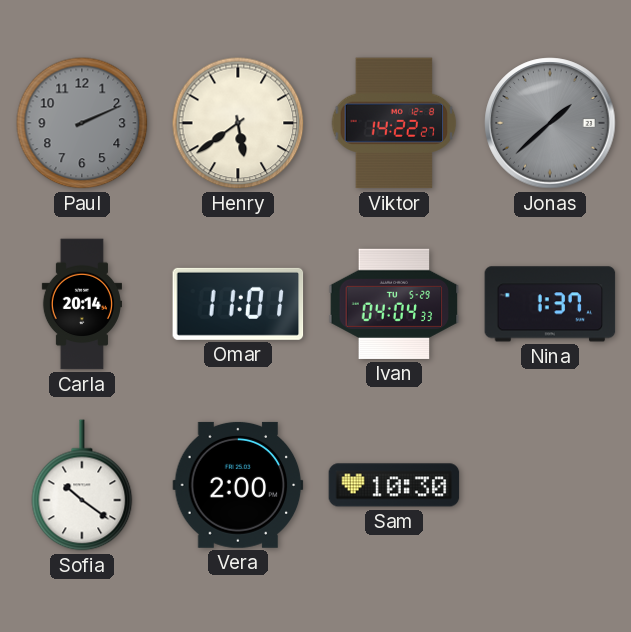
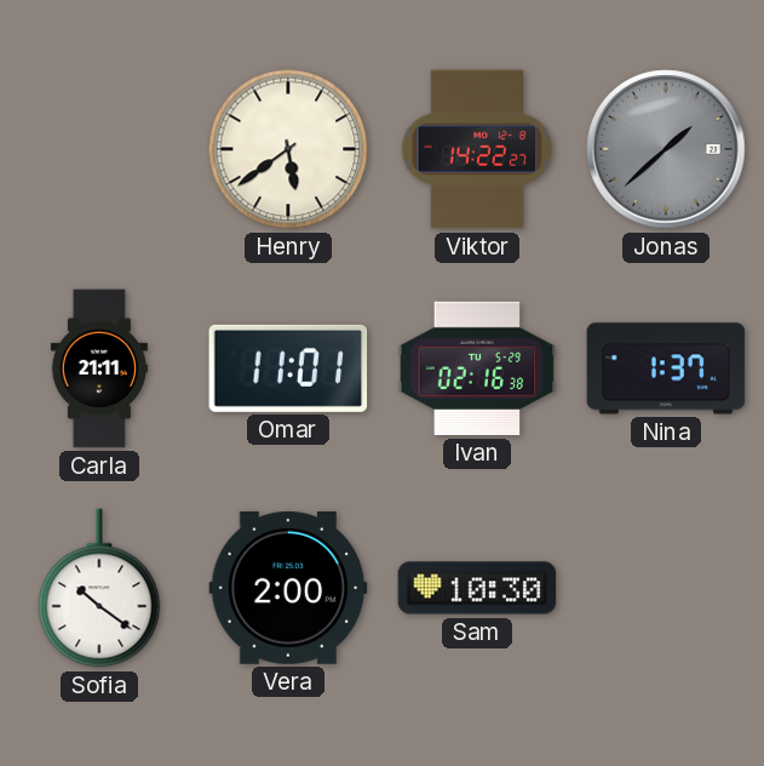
Paul: 2:11 -> none (82, 123)
Carla: 20:14 -> 21:11 (99, 368)
Ivan: 04:04 -> 02:16 (477, 368)
